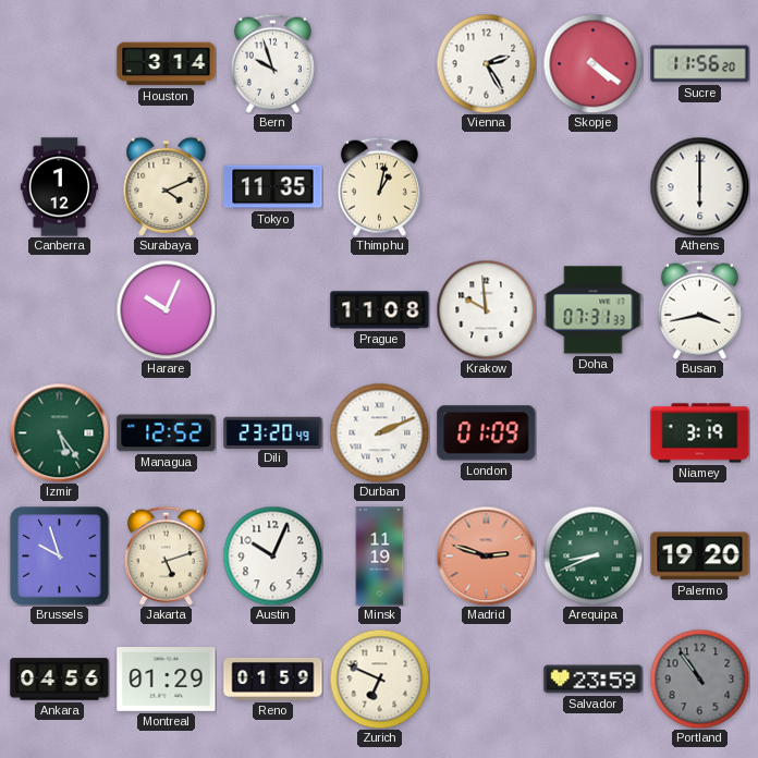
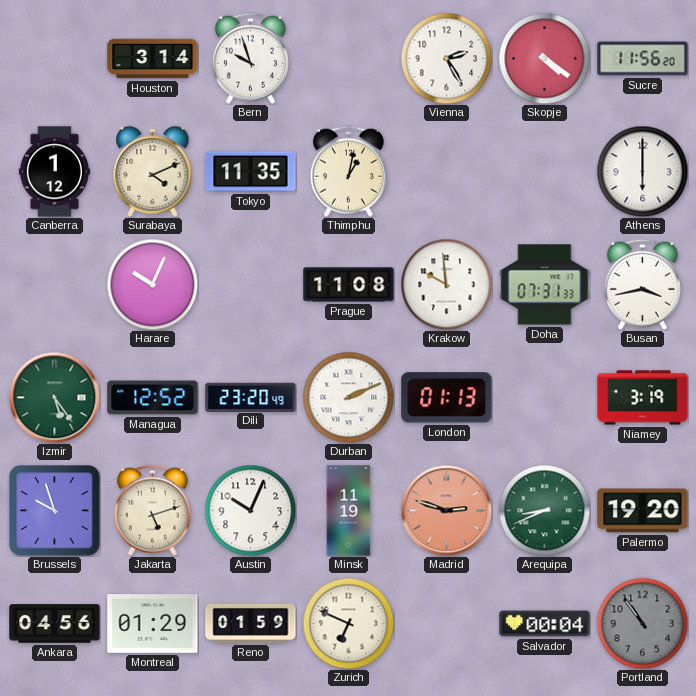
London: 01:09 -> 01:13 (447, 398)
Salvador: 23:59 -> 00:04 (545, 624)
